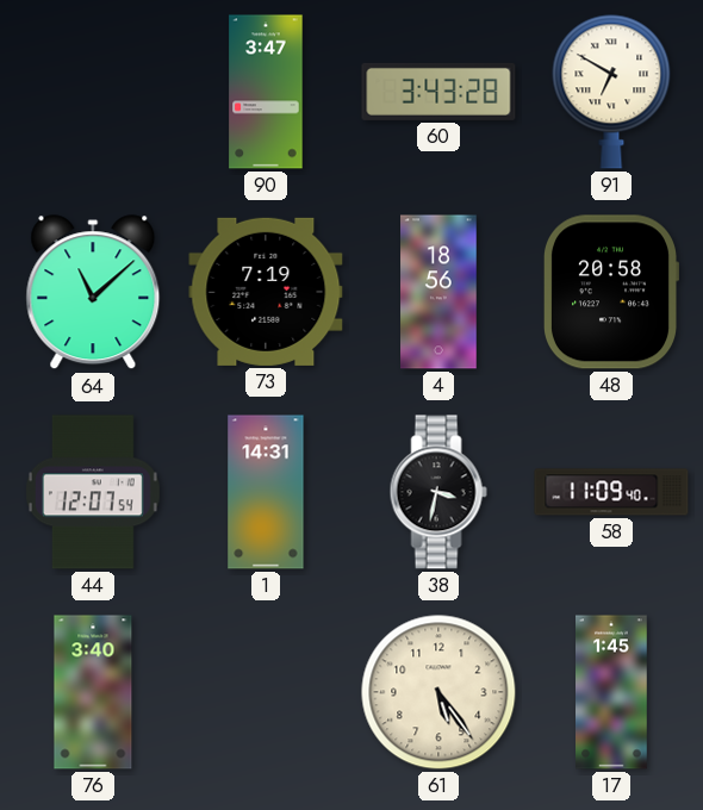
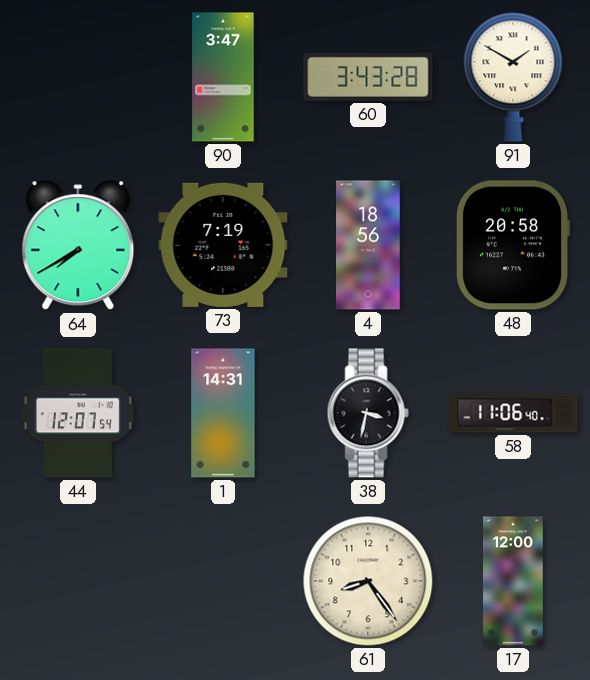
91: 6:50 -> 1:50 (513, 77)
64: 11:08 -> 7:40 (78, 246)
58: 11:09 -> 11:06 (513, 413)
76: 3:40 -> none (93, 692)
61: 5:24 -> 8:24 (368, 581)
17: 1:45 -> 12:00 (514, 581)
